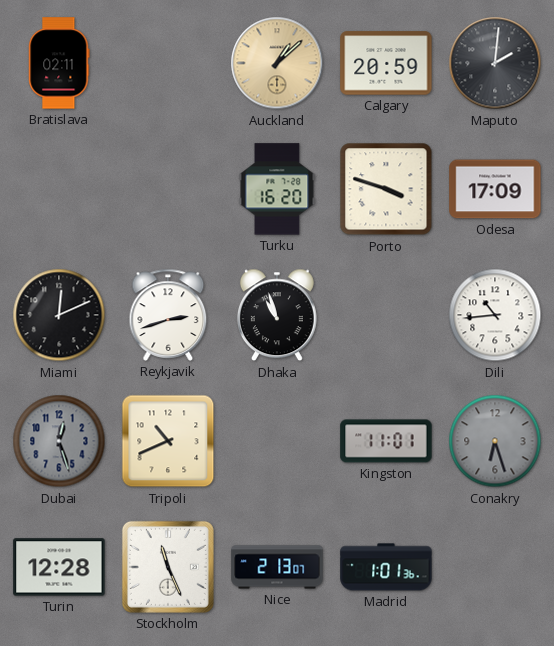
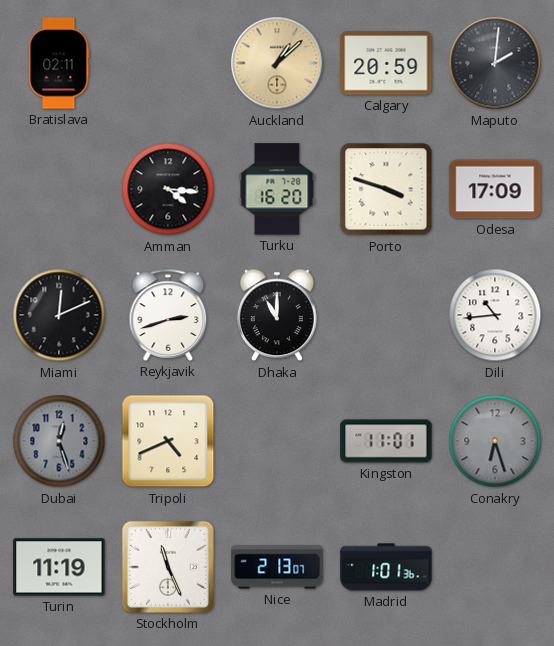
Amman: none -> 4:16 (168, 189)
Dhaka: 10:57 -> 11:00 (277, 315)
Tripoli: 10:41 -> 4:41 (168, 441)
Turin: 12:28 -> 11:19 (59, 567)
